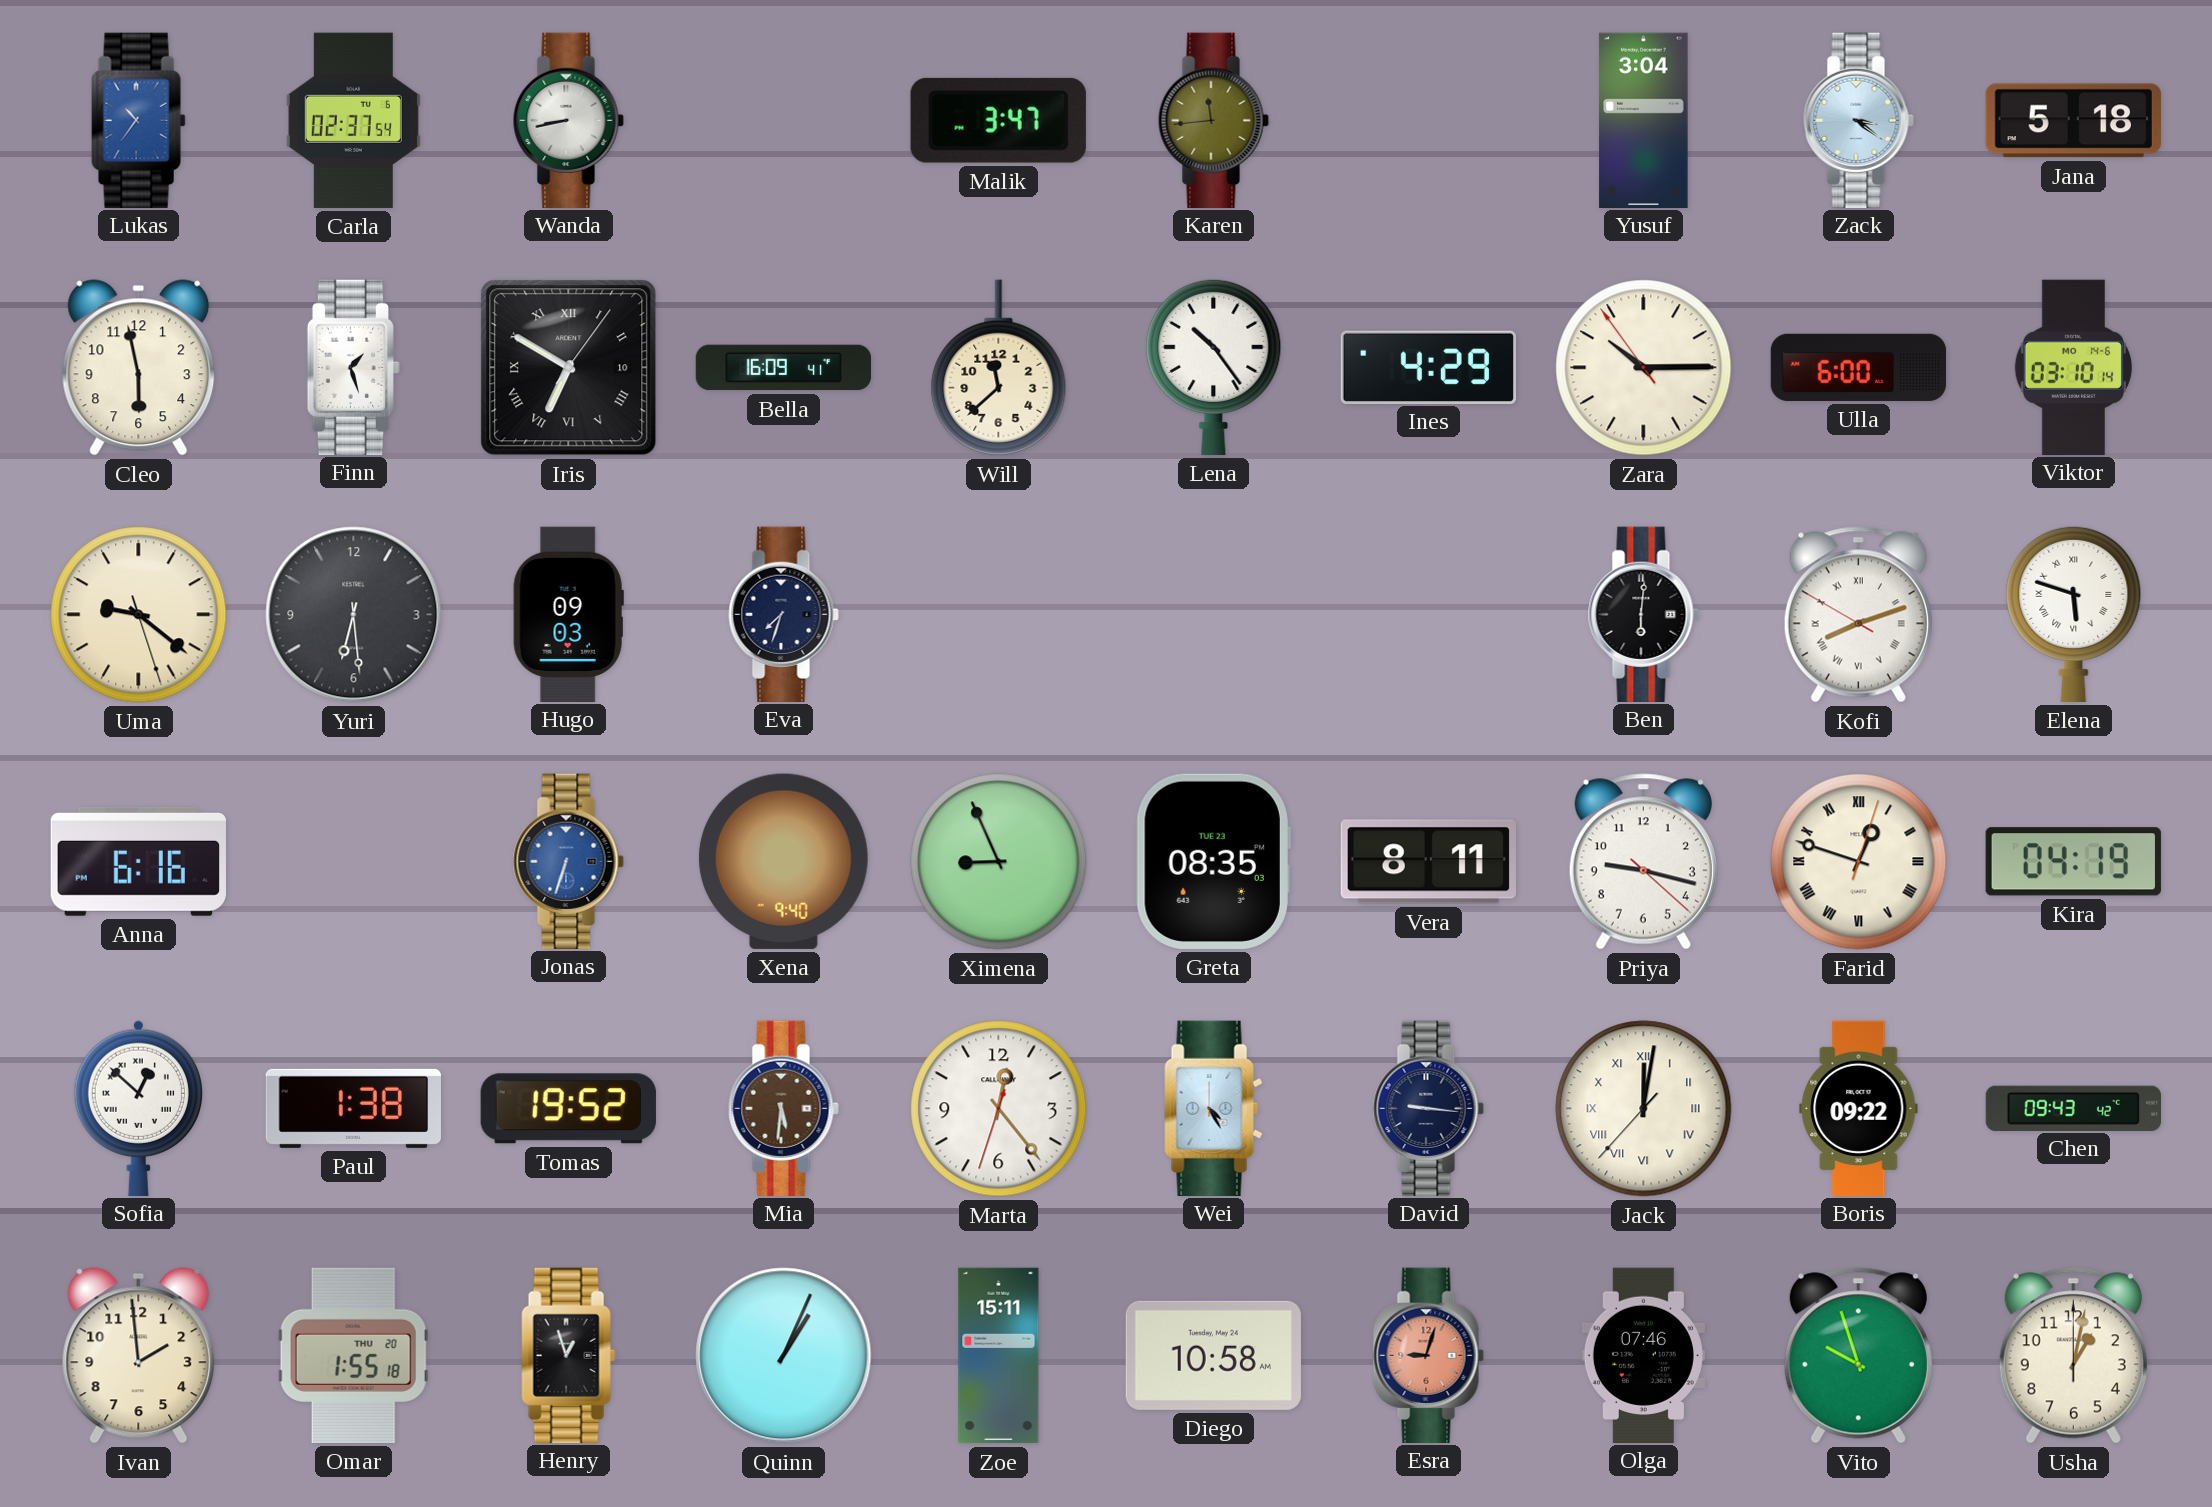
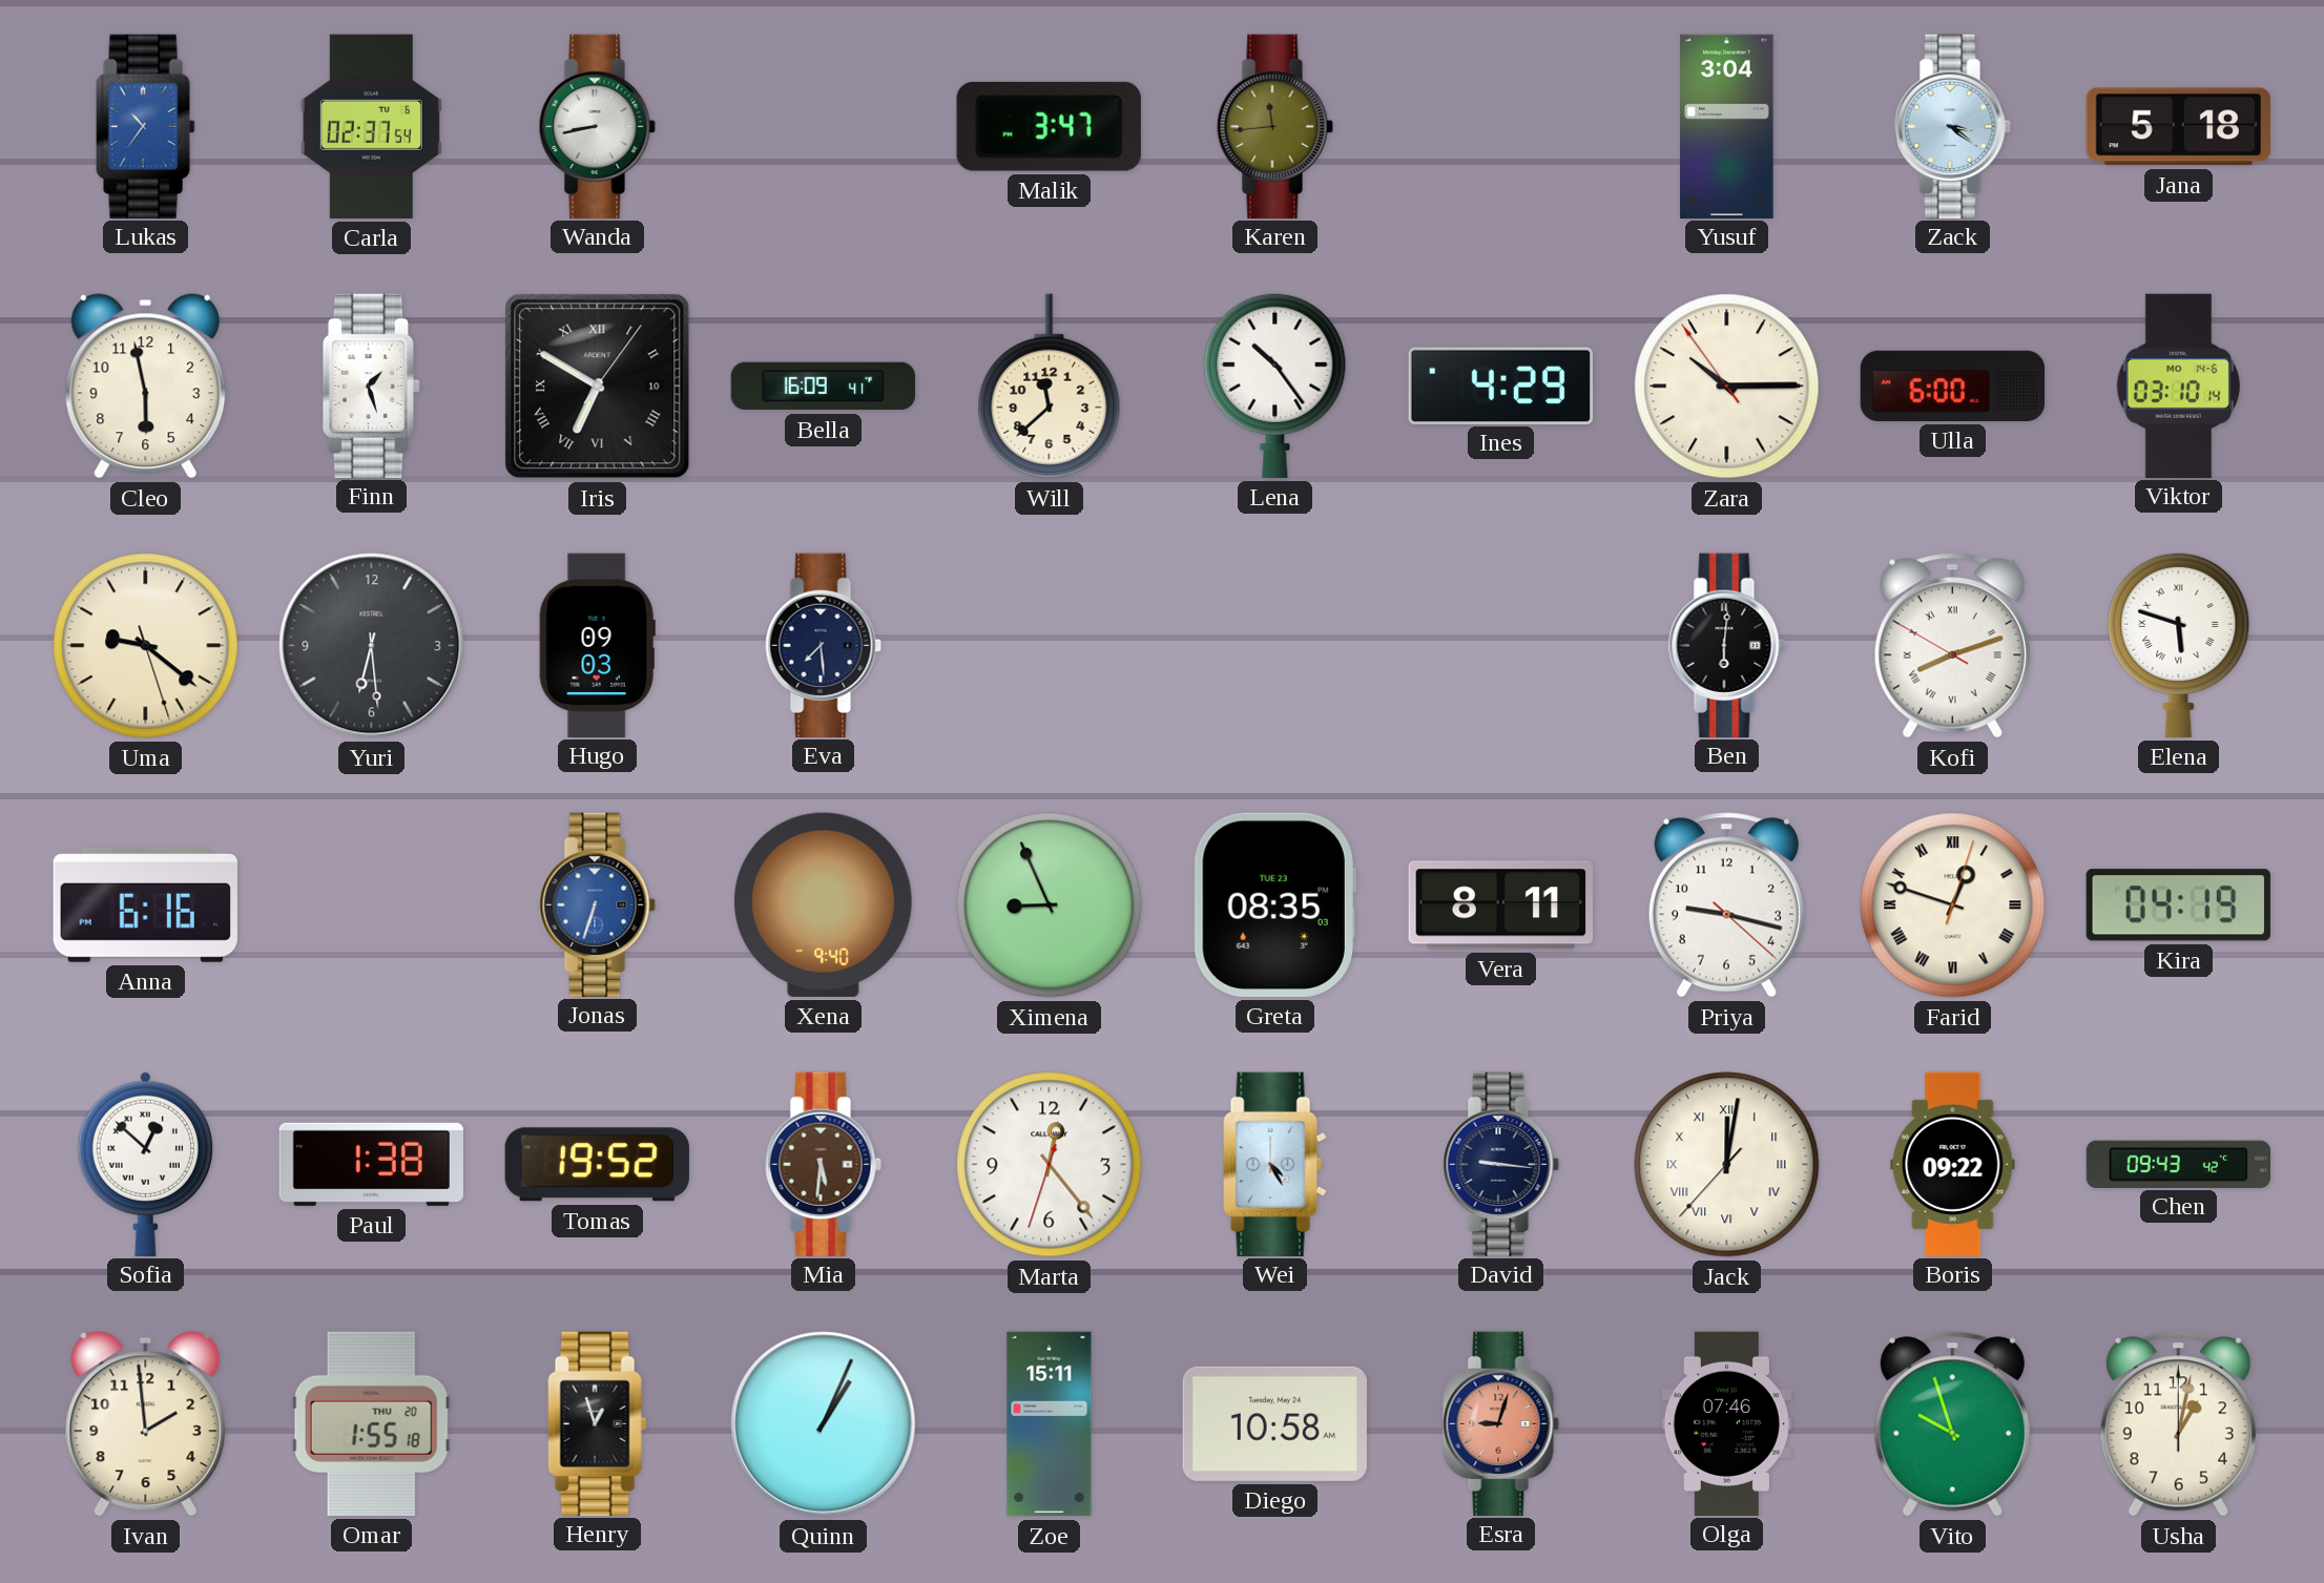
Eva: 7:33 -> 7:29 (823, 645)
